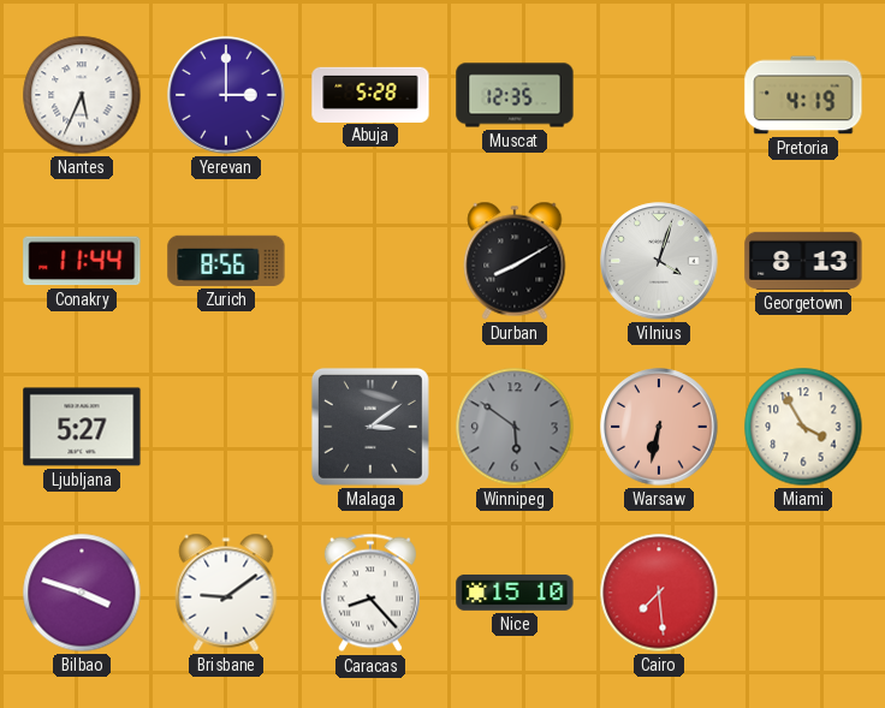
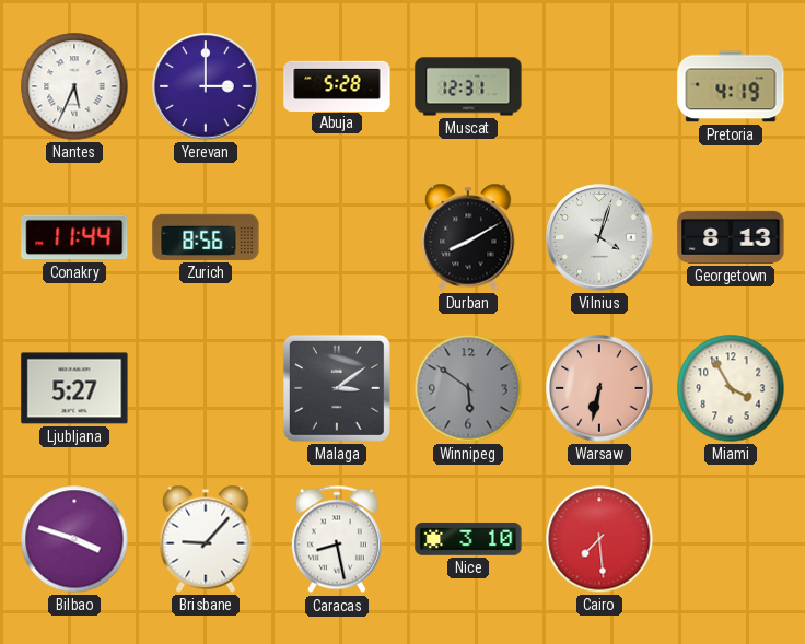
Muscat: 12:35 -> 12:31 (468, 86)
Brisbane: 9:09 -> 9:07 (206, 539)
Caracas: 8:23 -> 8:28 (337, 539)
Nice: 15:10 -> 3:10 (468, 539)
